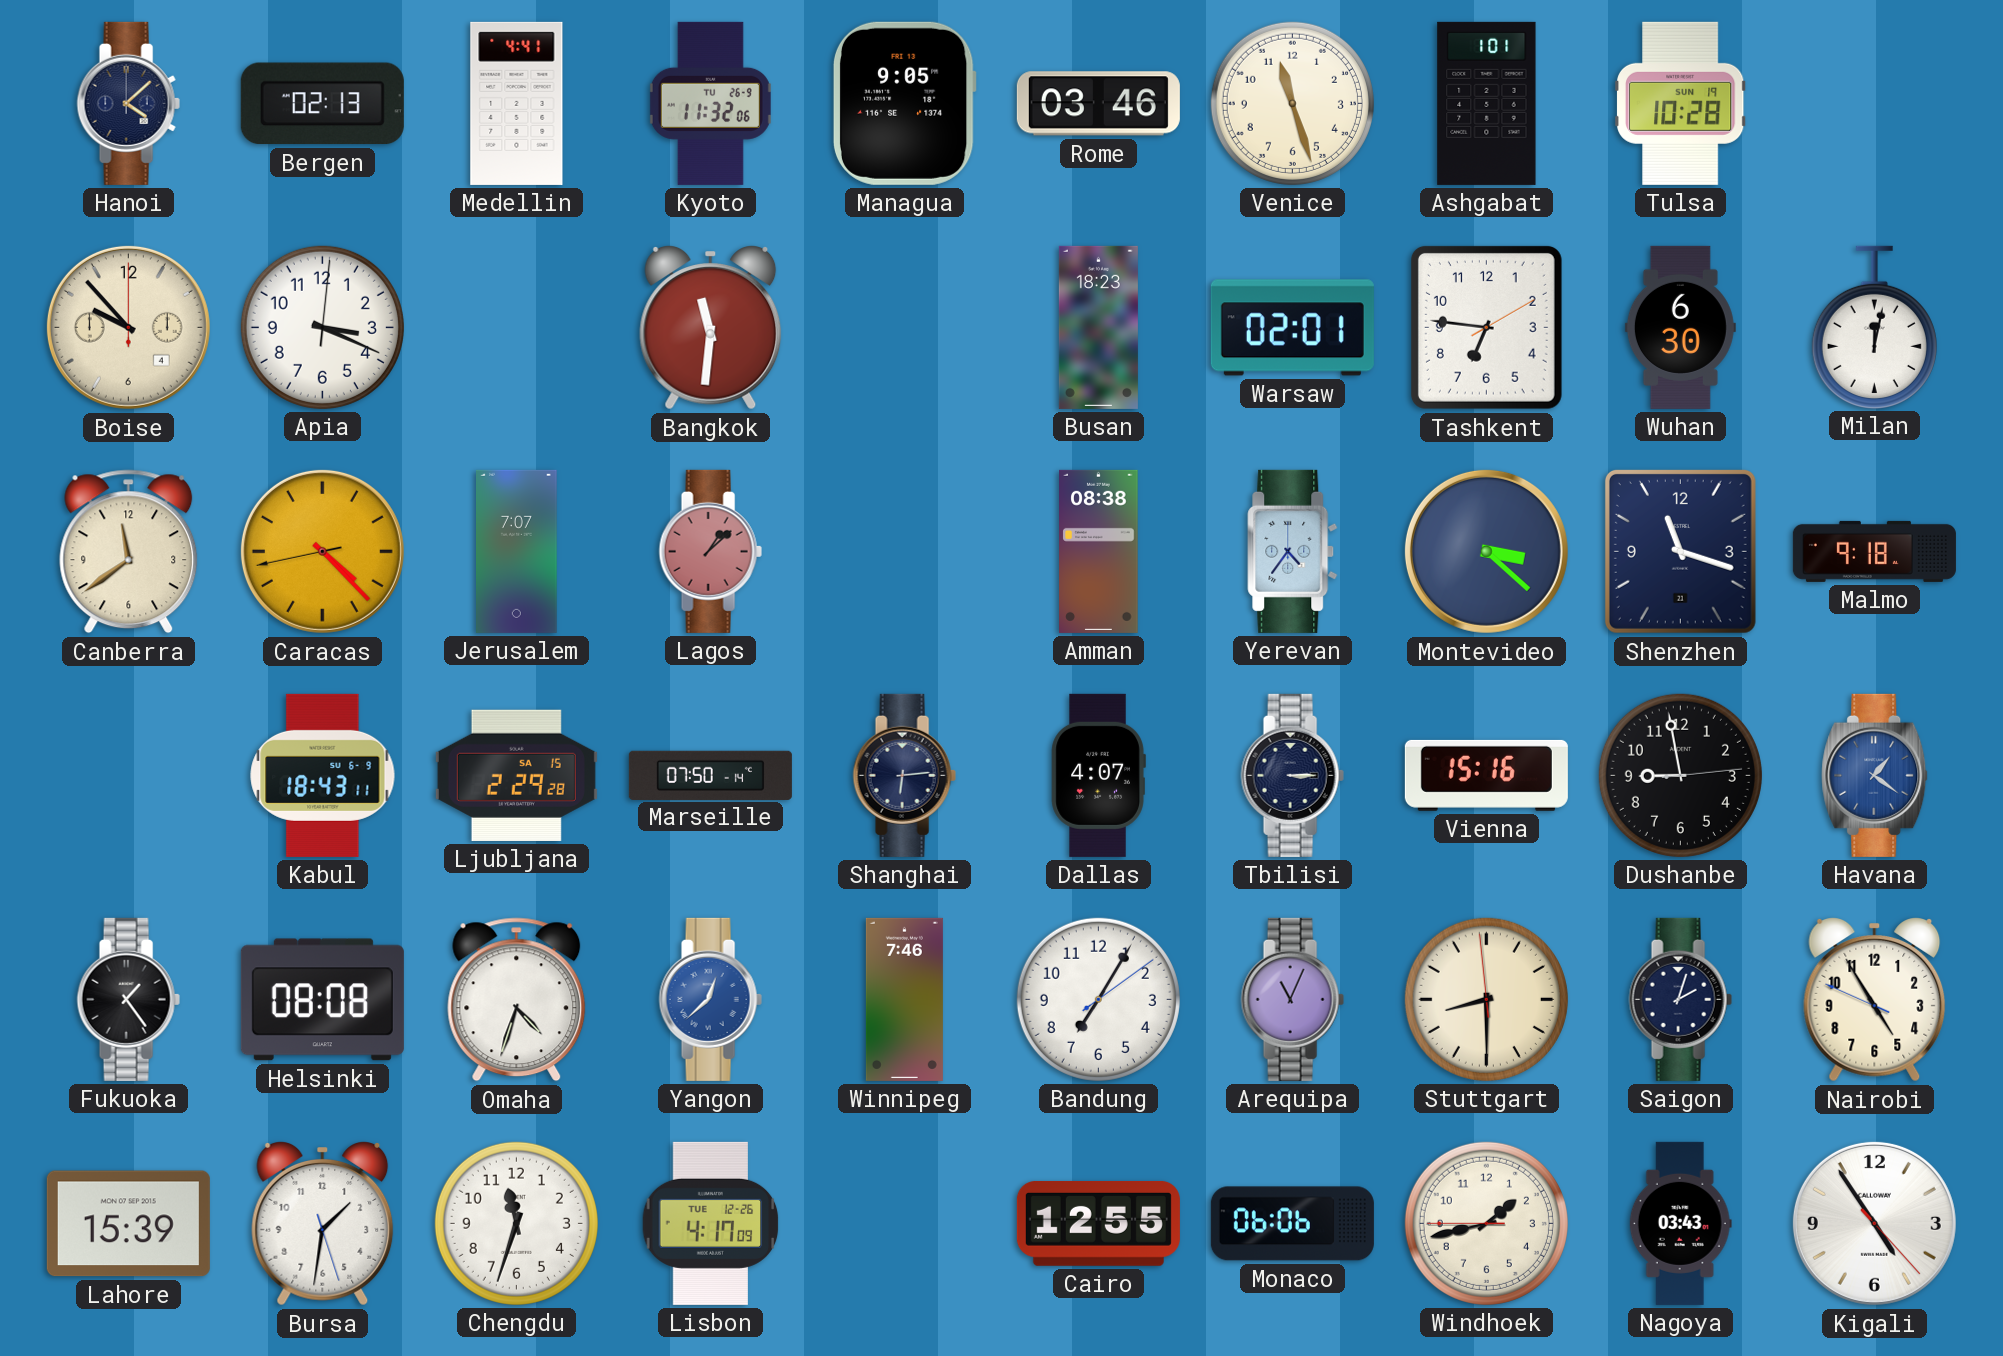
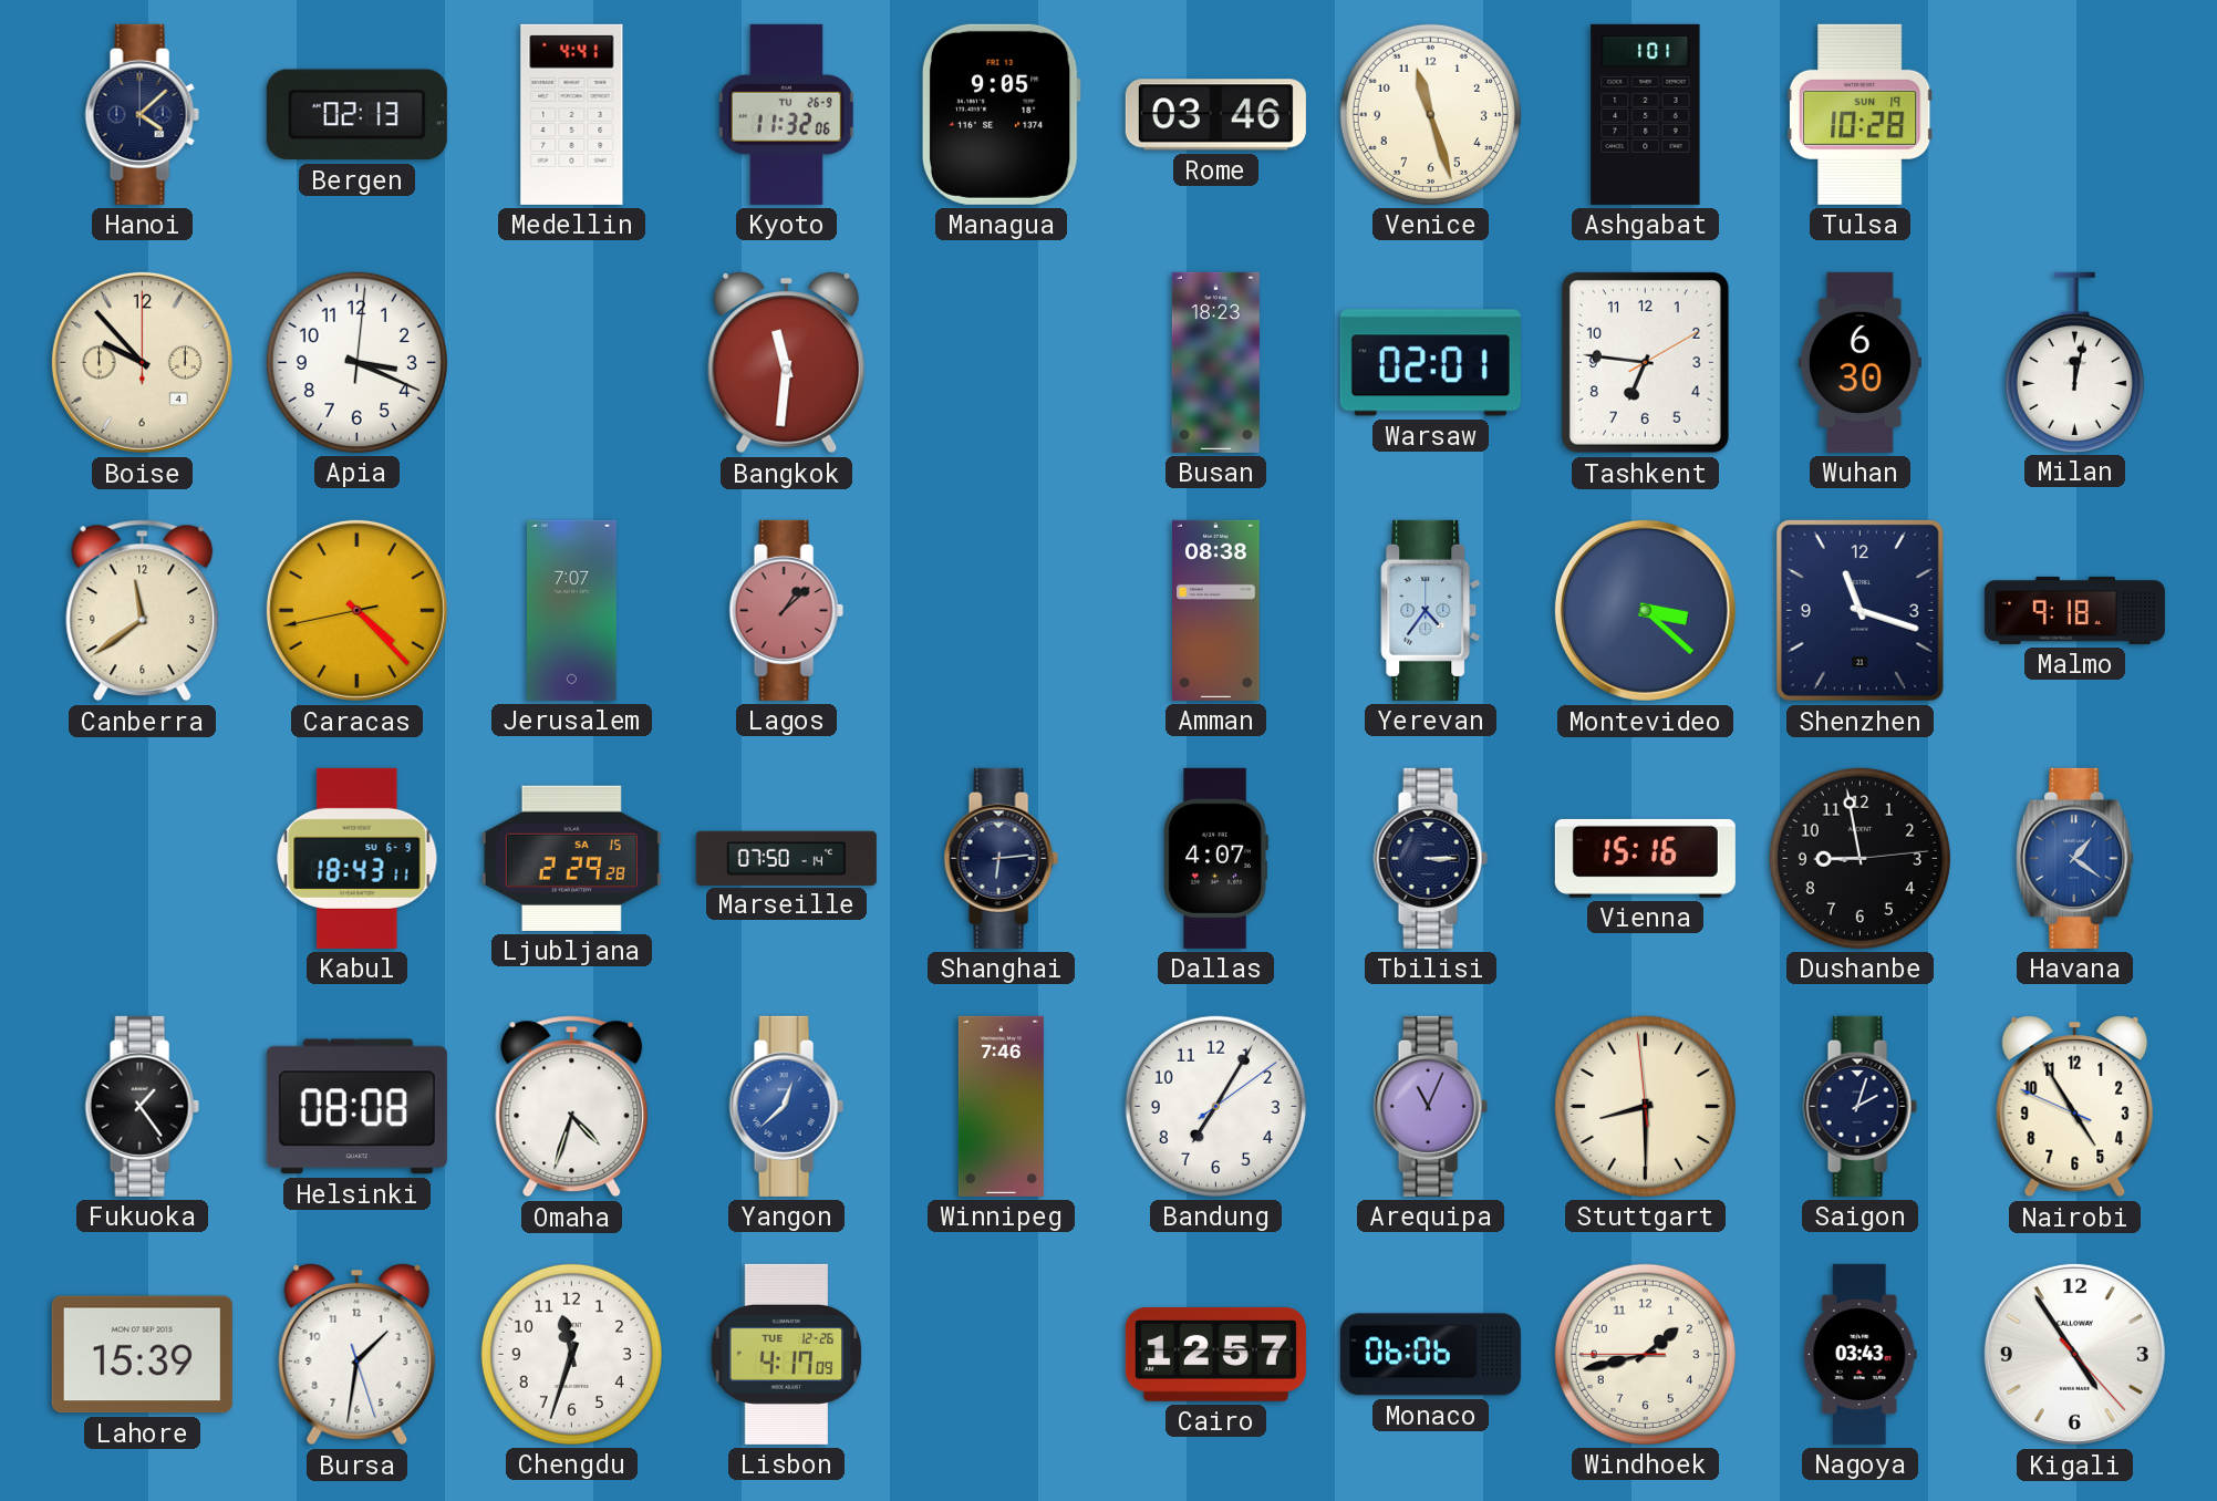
Cairo: 12:55 -> 12:57 (1215, 1354)
